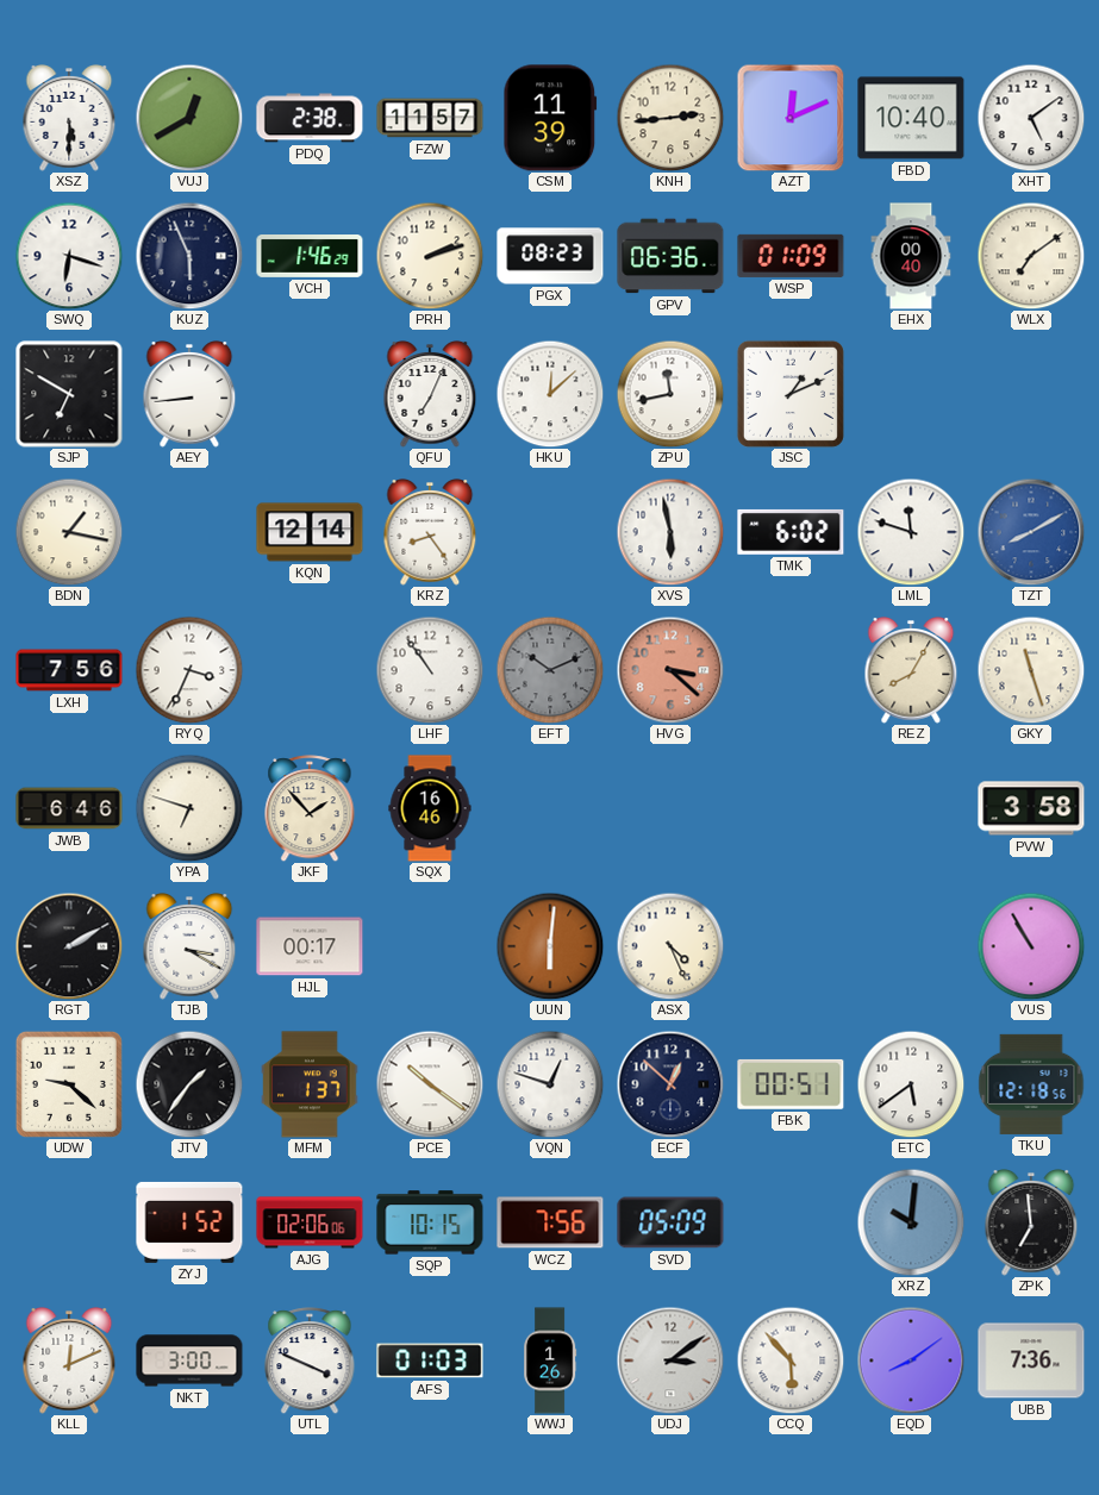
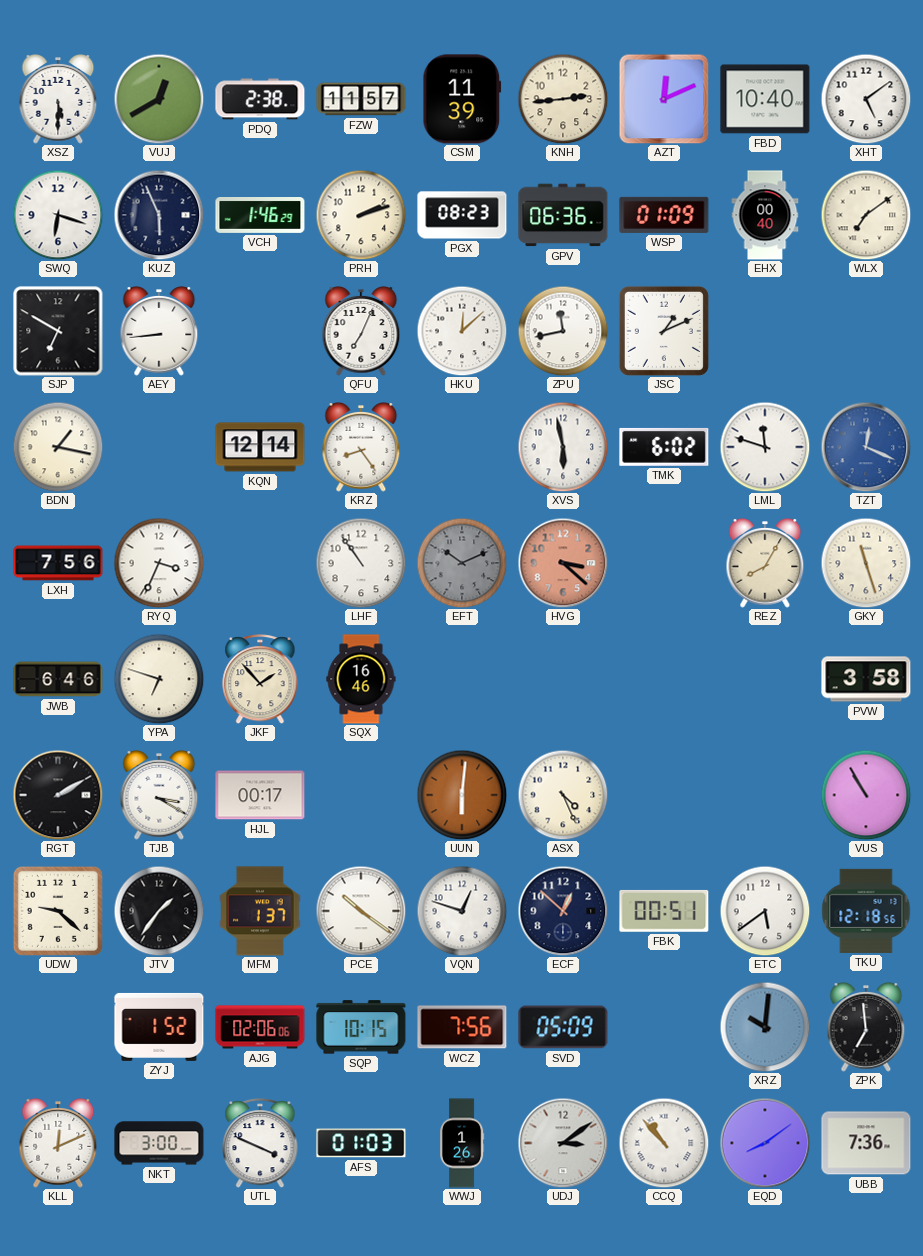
TZT: 8:10 -> 12:19 (866, 447)
CCQ: 5:53 -> 10:53 (664, 1143)
